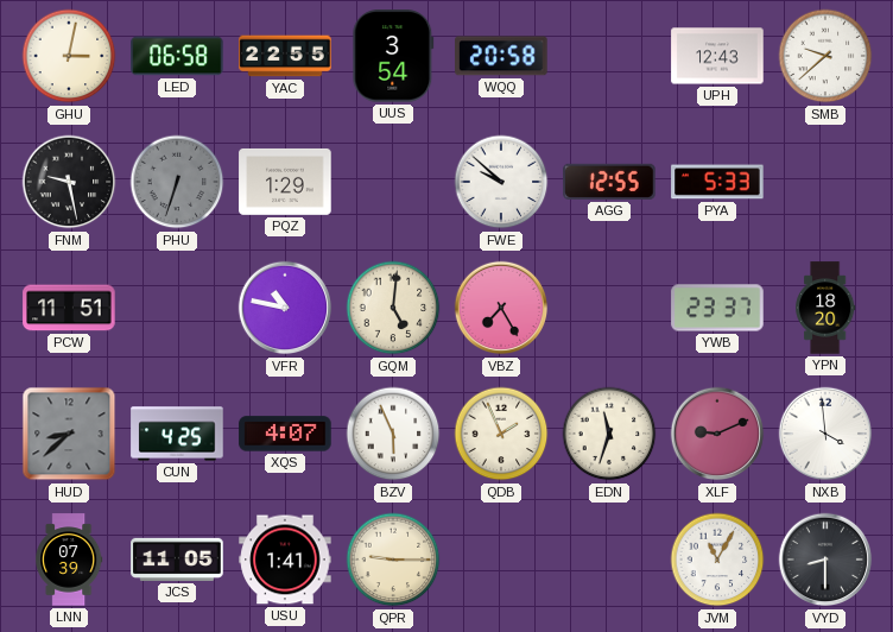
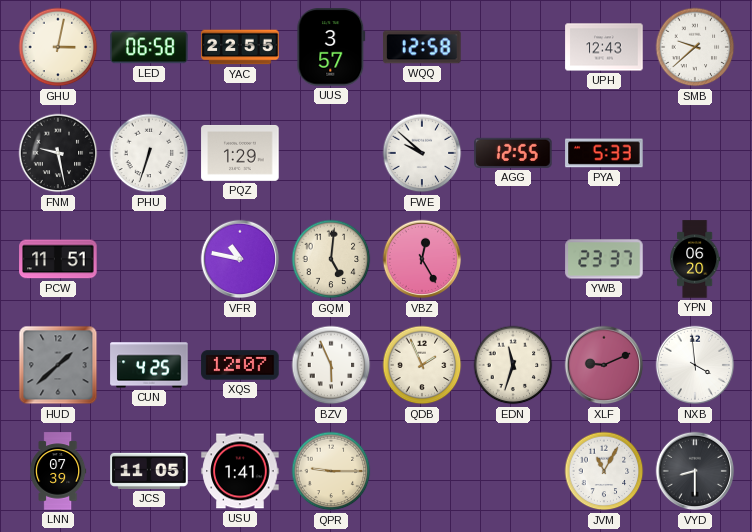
UUS: 3:54 -> 3:57 (331, 47)
WQQ: 20:58 -> 12:58 (422, 47)
PHU dial: grey -> white (149, 153)
VBZ: 7:25 -> 12:25 (422, 259)
YPN: 18:20 -> 06:20 (695, 259)
HUD: 8:38 -> 1:38 (58, 365)
XQS: 4:07 -> 12:07 (240, 365)
